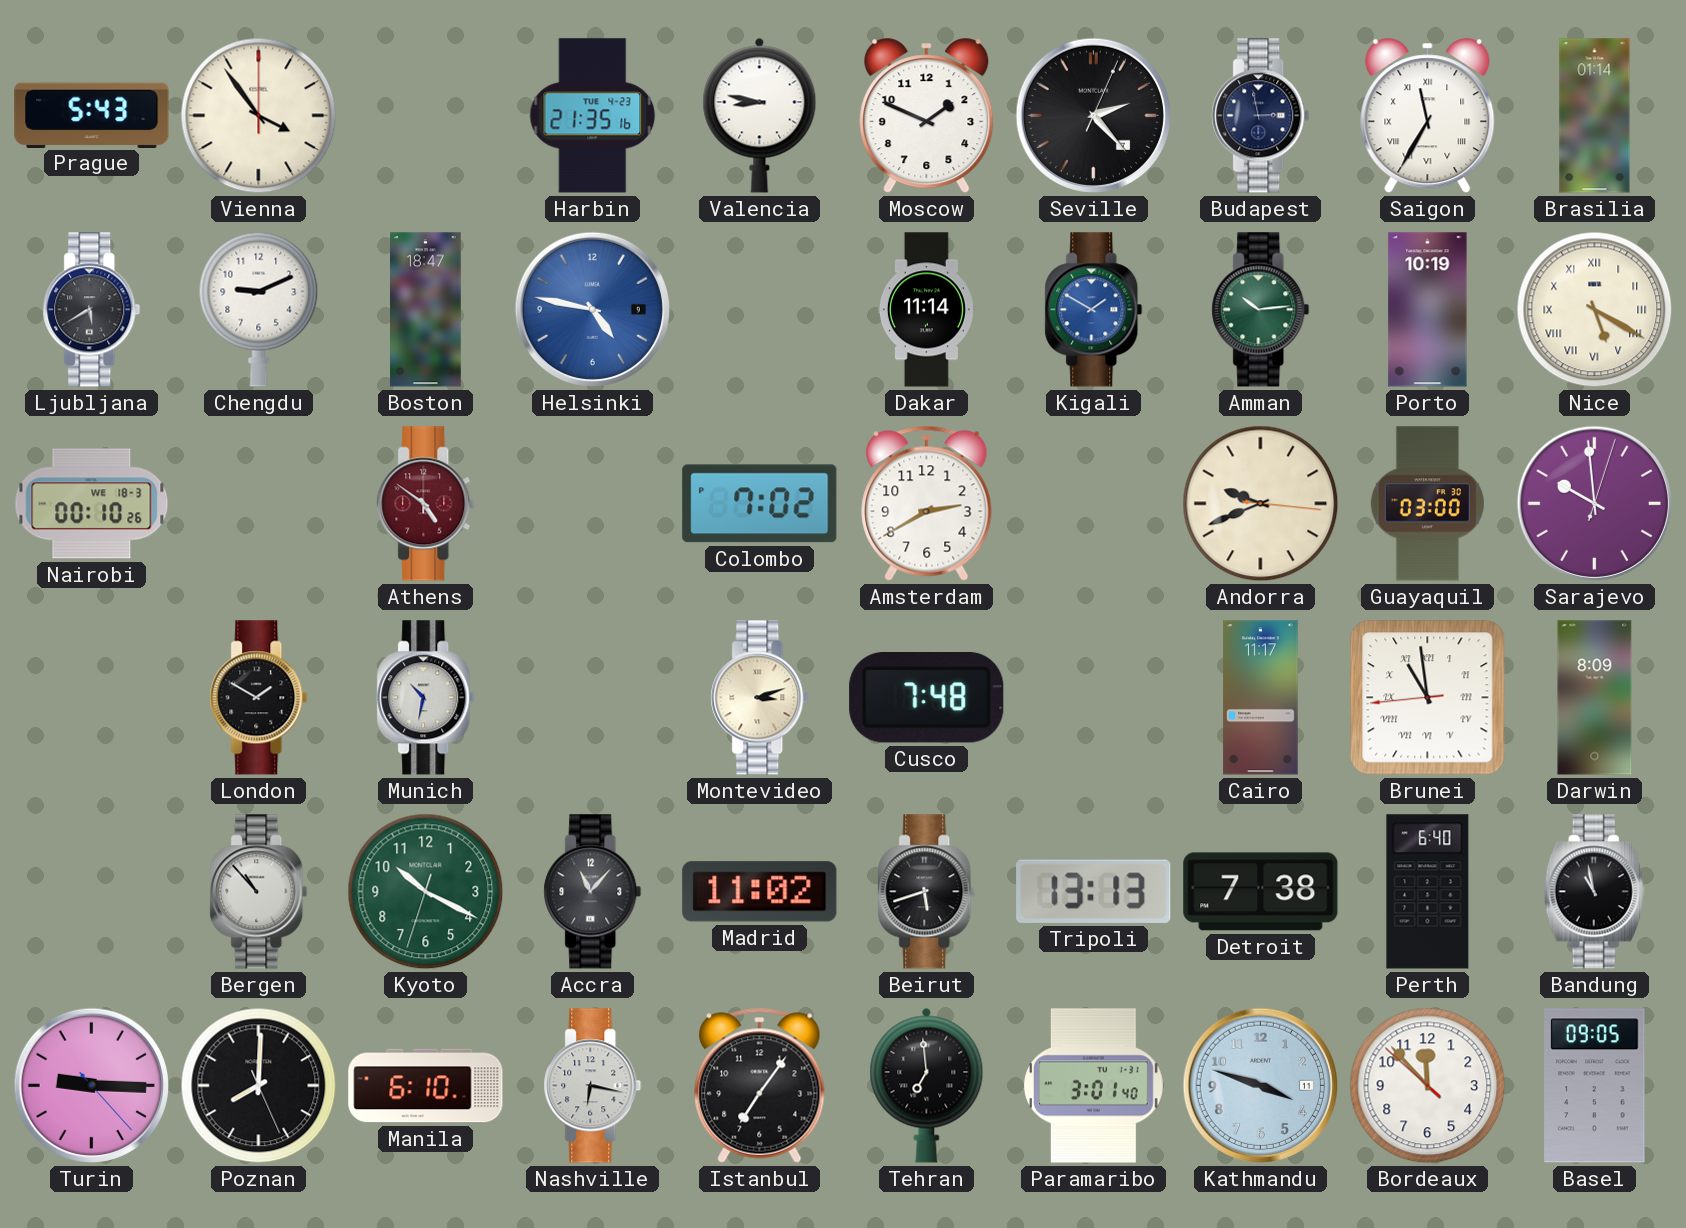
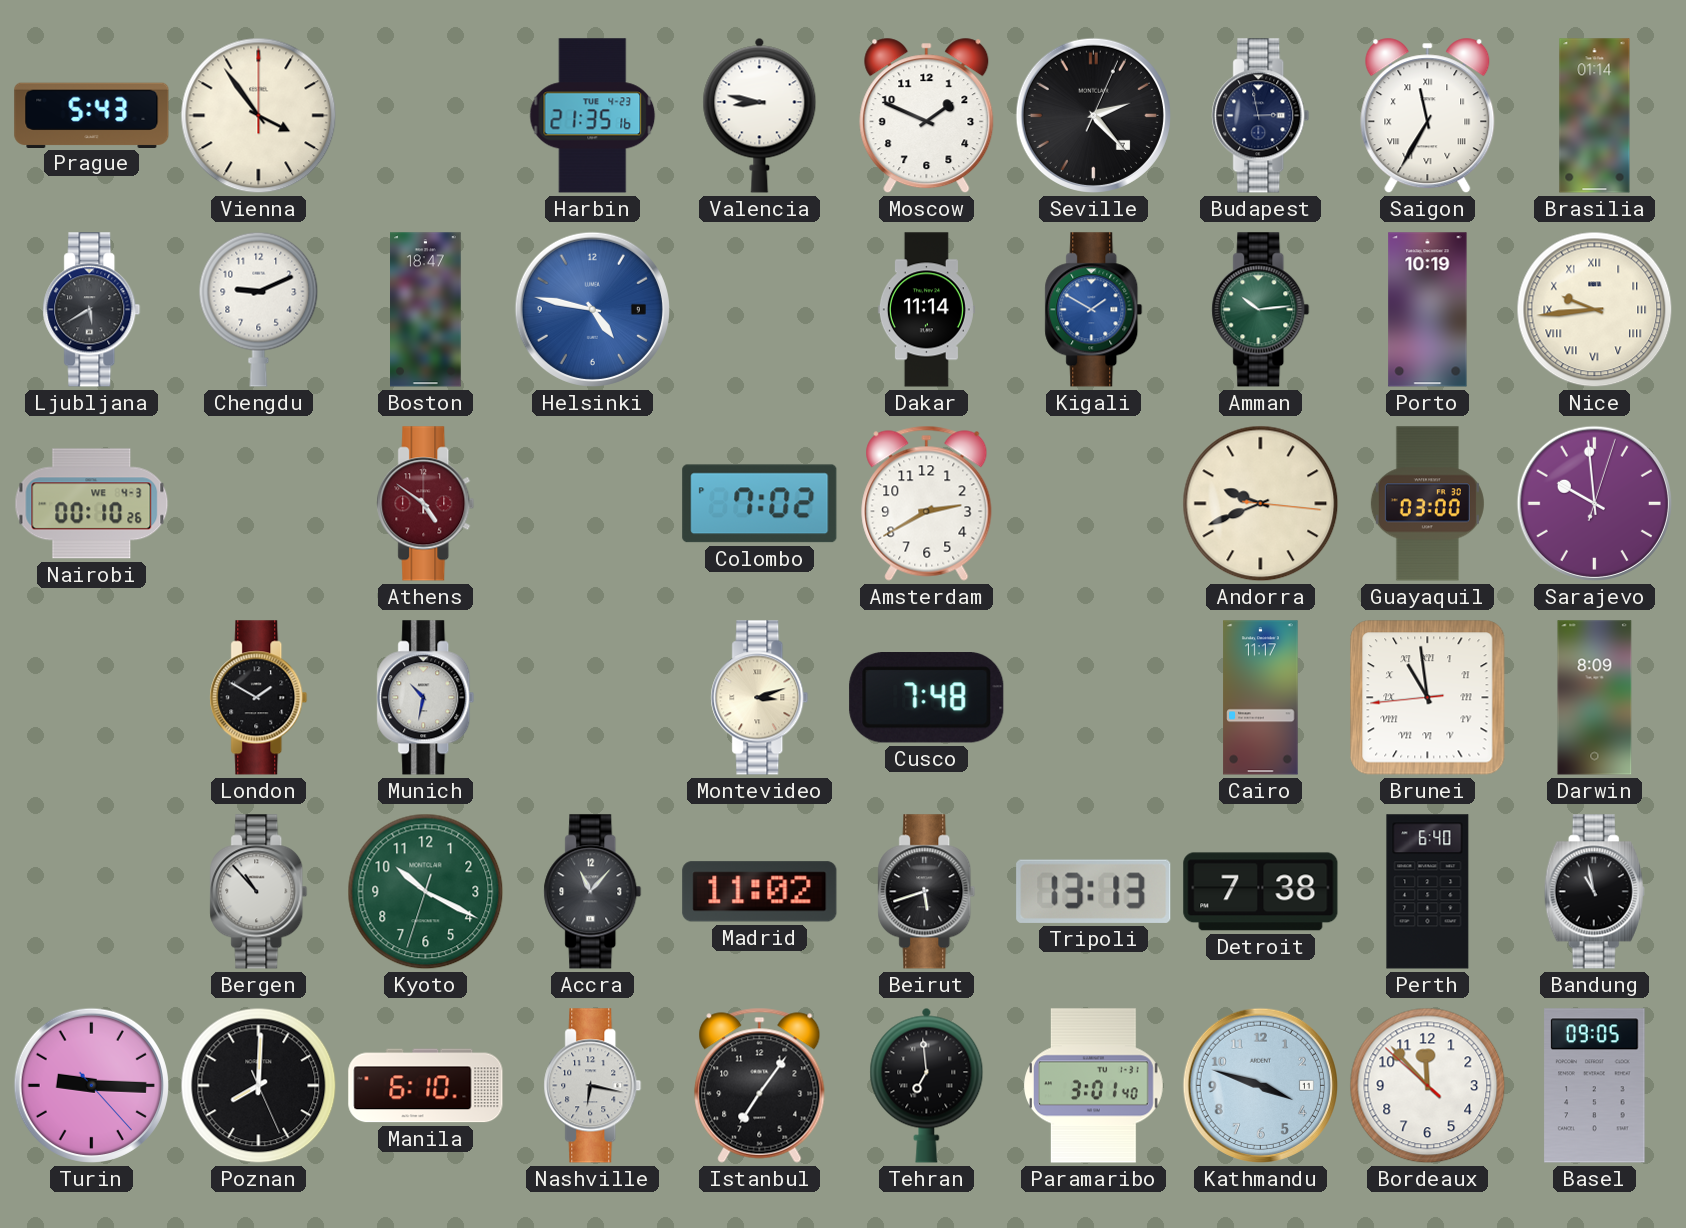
Nice: 5:20 -> 9:44 (1595, 310)
Nairobi date: WE 18-3 -> WE 4-3 (92, 504)
